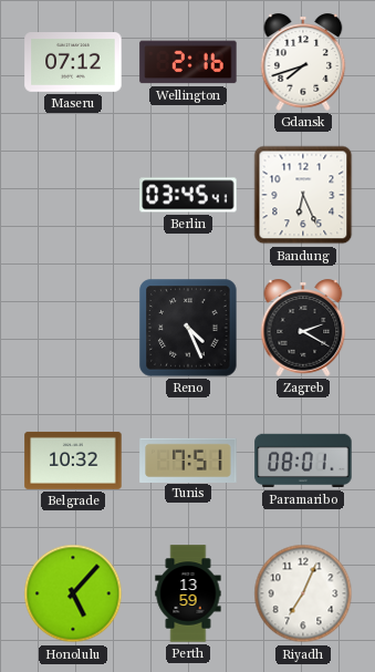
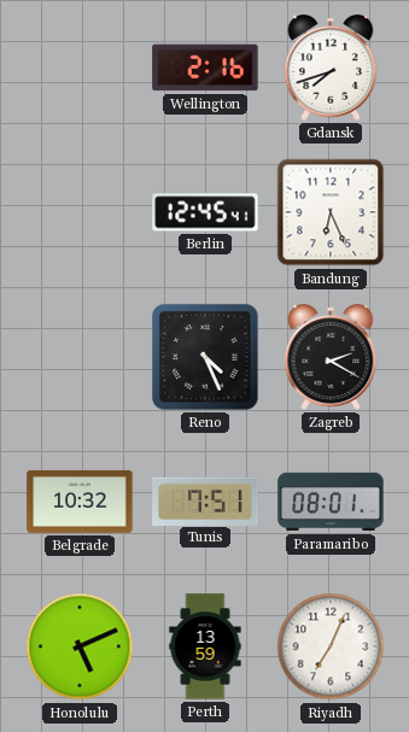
Maseru: 07:12 -> none (73, 63)
Berlin: 03:45 -> 12:45 (205, 212)
Honolulu: 5:07 -> 5:11 (80, 646)
